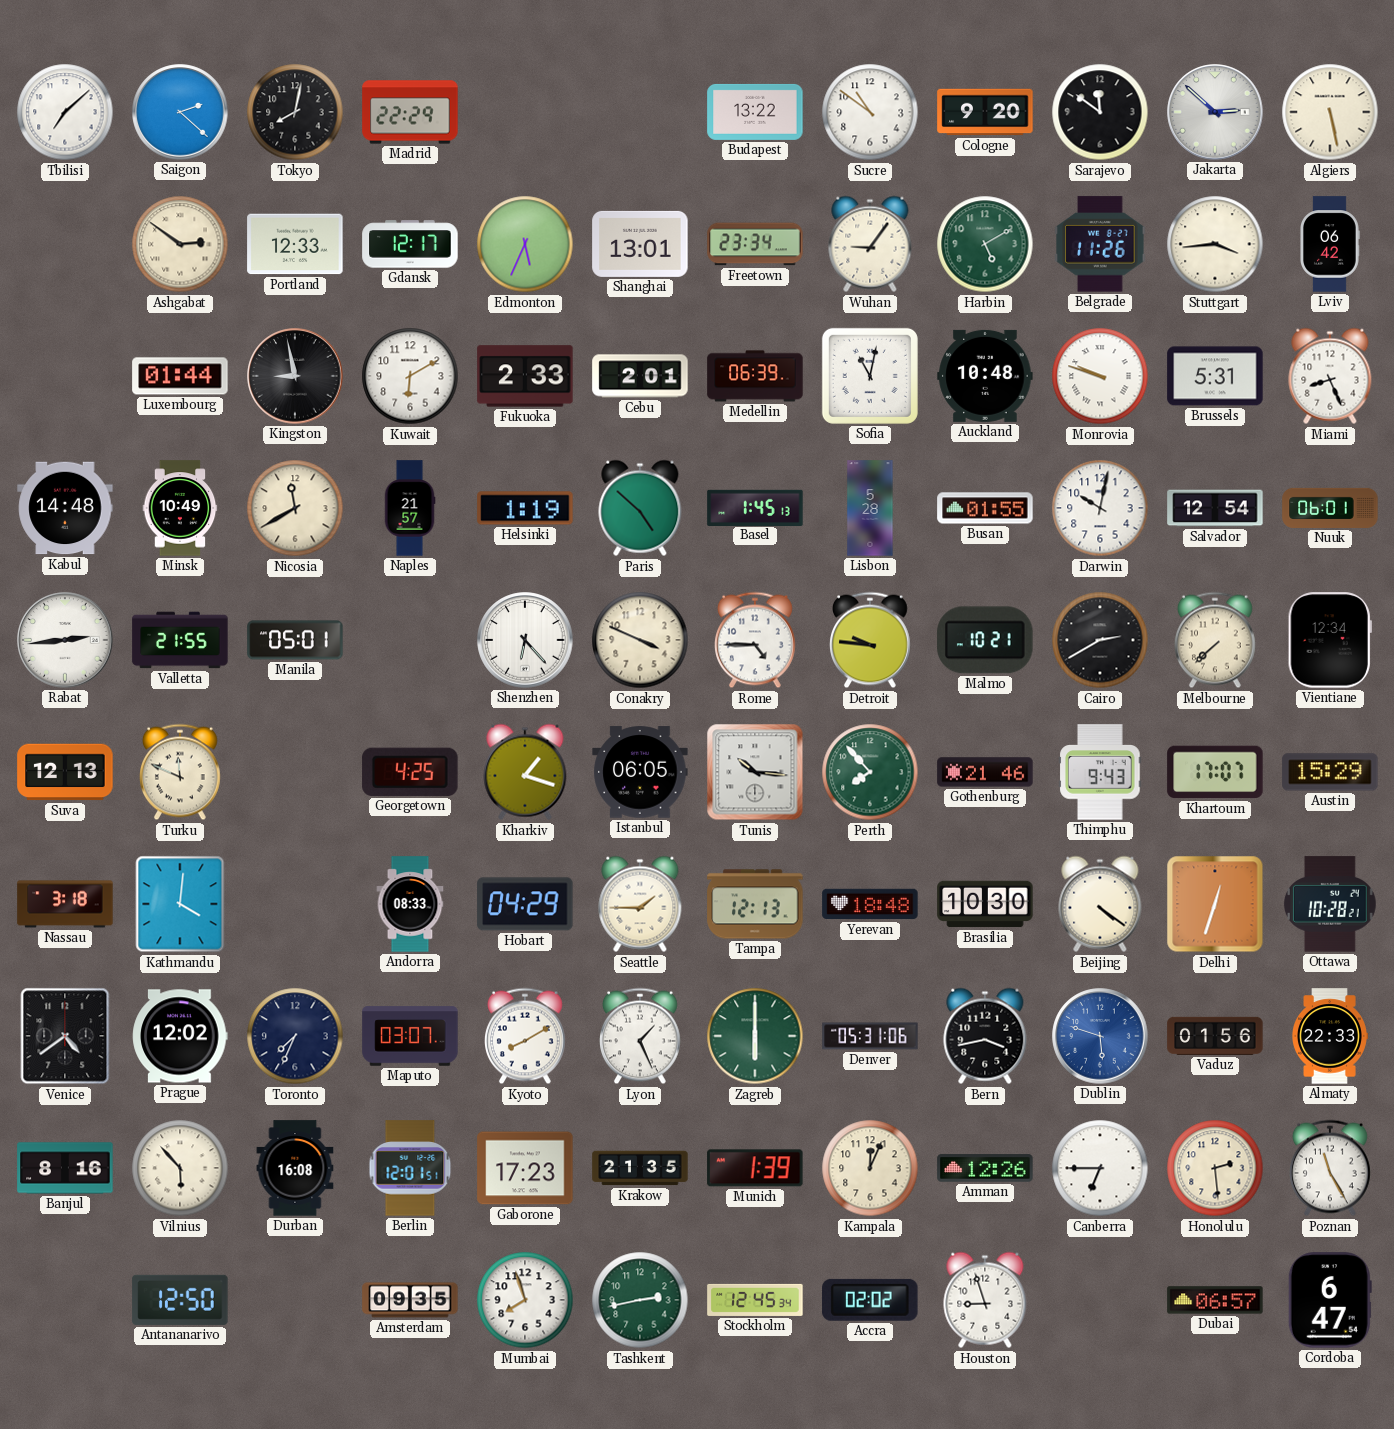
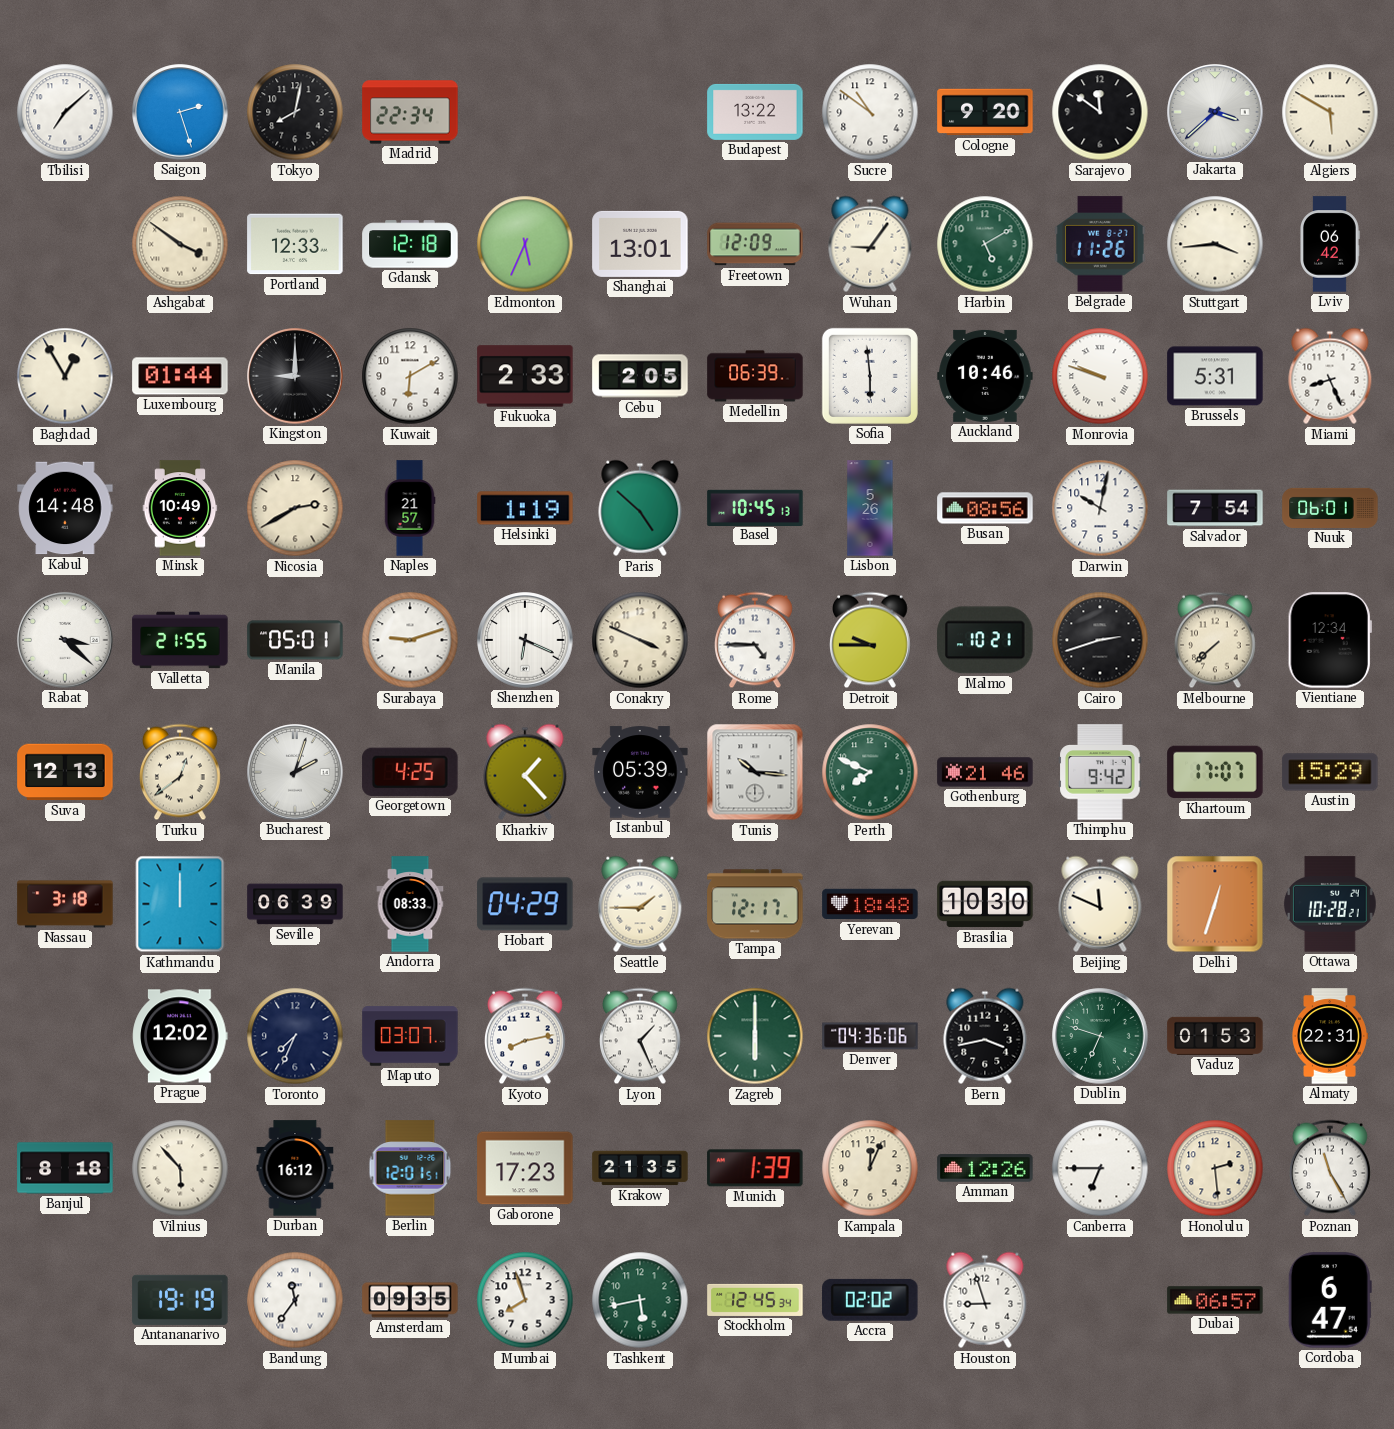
Saigon: 2:22 -> 2:27 (180, 112)
Madrid: 22:29 -> 22:34 (410, 112)
Jakarta: 2:52 -> 3:38 (1215, 112)
Algiers: 5:28 -> 5:50 (1330, 112)
Ashgabat: 2:51 -> 3:51 (180, 244)
Gdansk: 12:17 -> 12:18 (410, 244)
Freetown: 23:34 -> 12:09 (755, 244)
Baghdad: none -> 12:55 (65, 376)
Kingston: 8:58 -> 9:00 (295, 376)
Cebu: 2:01 -> 2:05 (640, 376)
Sofia: 11:02 -> 5:59 (870, 376)
Auckland: 10:48 -> 10:46 (985, 376)
Nicosia: 11:40 -> 2:40 (295, 508)
Basel: 1:45 -> 10:45 (755, 507)
Lisbon: 5:28 -> 5:26 (870, 508)
Busan: 01:55 -> 08:56 (985, 508)
Salvador: 12:54 -> 7:54 (1215, 508)
Rabat: 2:44 -> 3:22 (65, 640)
Surabaya: none -> 9:12 (410, 640)
Shenzhen: 6:23 -> 6:19 (525, 640)
Detroit: 9:46 -> 9:45 (871, 640)
Cairo: 2:40 -> 2:42 (1100, 640)
Turku: 11:49 -> 12:39 (181, 772)
Bucharest: none -> 2:03 (295, 772)
Kharkiv: 1:18 -> 1:23 (525, 772)
Istanbul: 06:05 -> 05:39 (640, 772)
Perth: 7:53 -> 7:49 (870, 772)
Thimphu: 9:43 -> 9:42 (1100, 772)
Kathmandu: 4:01 -> 12:00 (180, 904)
Seville: none -> 06:39 (295, 904)
Tampa: 12:13 -> 12:17 (755, 904)
Beijing: 4:21 -> 11:49 (1100, 904)
Venice: 4:39 -> none (65, 1036)
Kyoto: 8:10 -> 8:13 (526, 1036)
Denver: 05:31 -> 04:36 (870, 1036)
Dublin: 5:48 -> 6:48 (1100, 1036)
Dublin dial: blue -> green (1100, 1036)
Vaduz: 01:56 -> 01:53 (1215, 1036)
Almaty: 22:33 -> 22:31 (1330, 1036)
Banjul: 8:16 -> 8:18 (65, 1168)
Durban: 16:08 -> 16:12 (295, 1168)
Antananarivo: 12:50 -> 19:19 (180, 1300)
Bandung: none -> 11:36 (295, 1300)
Tashkent: 2:43 -> 5:43 (640, 1300)
